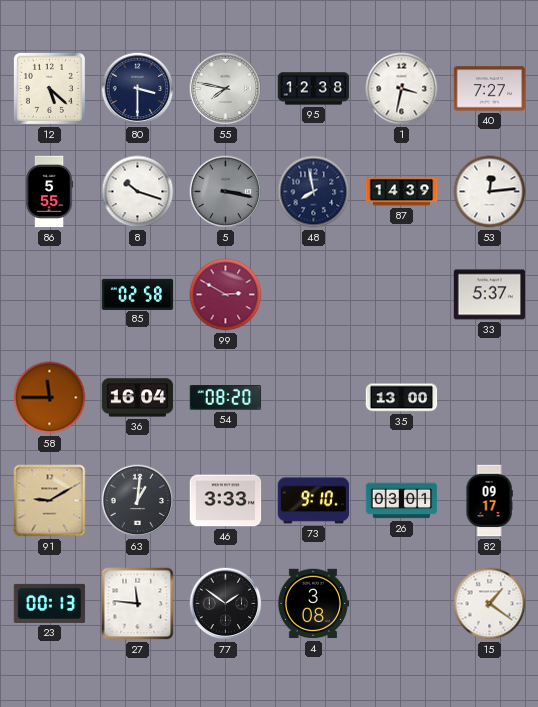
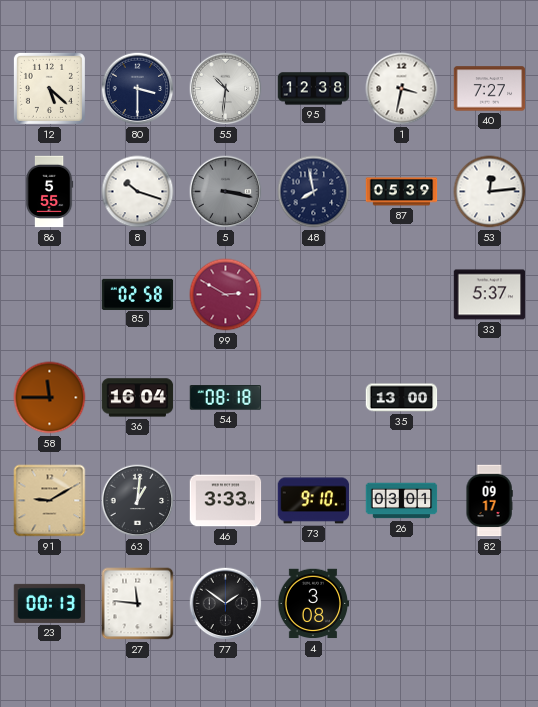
55: 7:47 -> 10:31 (226, 89)
87: 14:39 -> 05:39 (402, 192)
54: 08:20 -> 08:18 (226, 398)
15: 1:21 -> none (490, 604)
